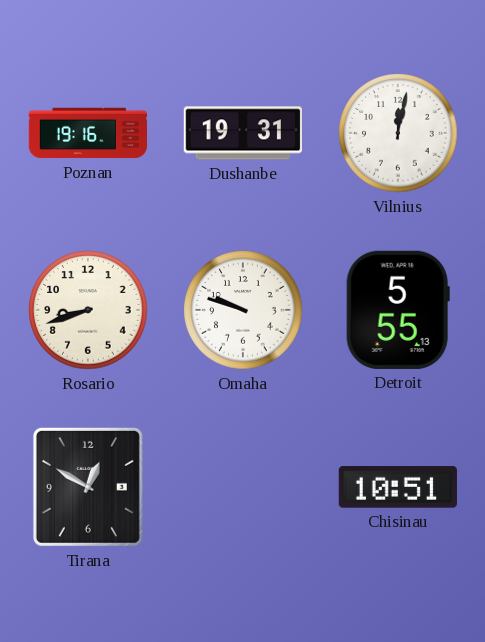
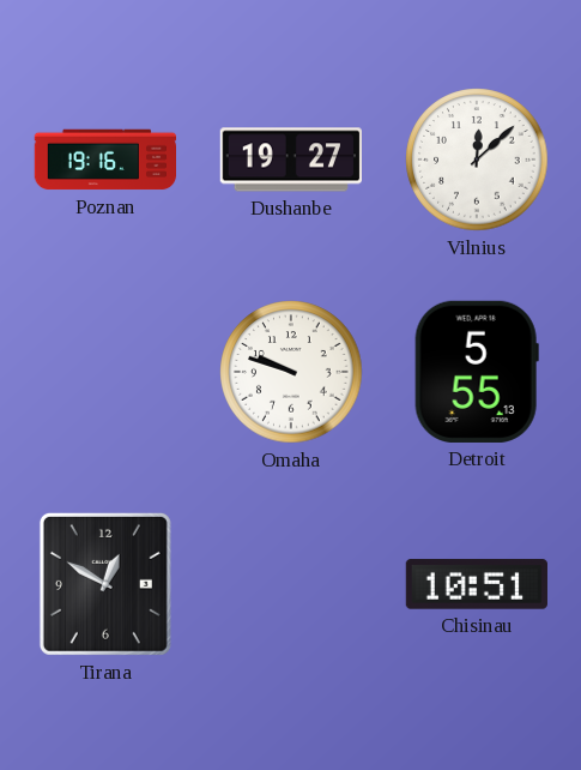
Dushanbe: 19:31 -> 19:27 (290, 160)
Vilnius: 12:02 -> 12:08 (477, 160)
Rosario: 8:42 -> none (88, 310)
